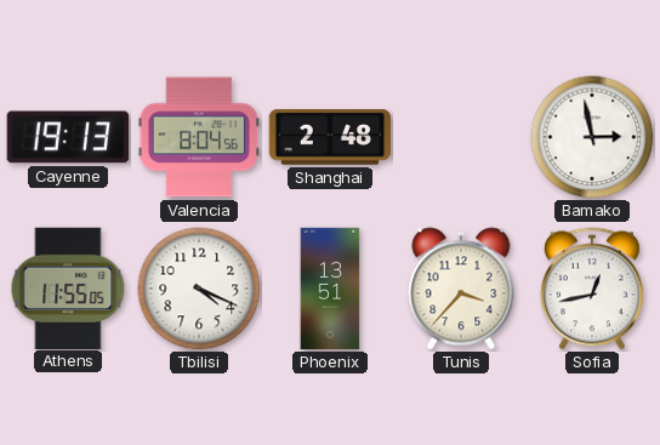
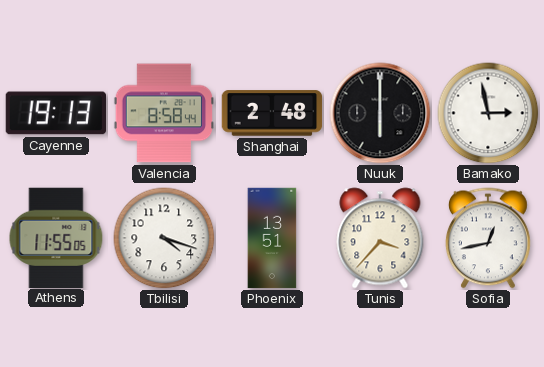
Valencia: 8:04 -> 8:58 (164, 113)
Nuuk: none -> 6:00 (380, 113)
Tbilisi: 4:19 -> 4:18 (164, 238)
